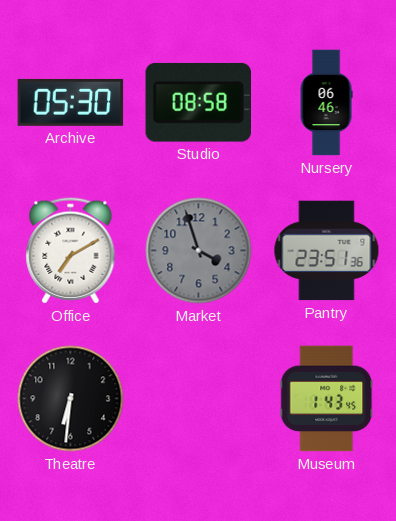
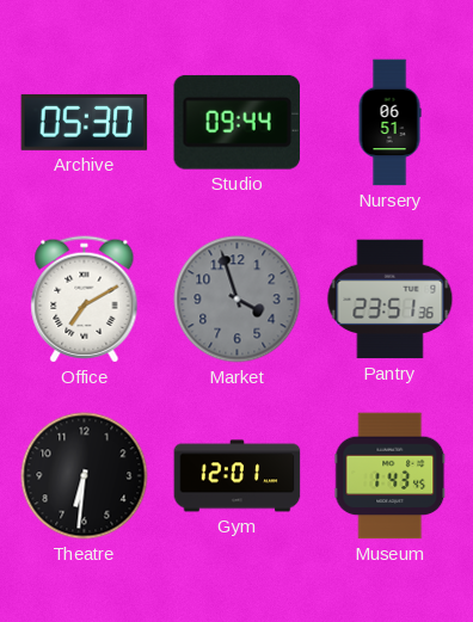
Studio: 08:58 -> 09:44 (236, 122)
Nursery: 06:46 -> 06:51 (389, 123)
Gym: none -> 12:01 (238, 476)
